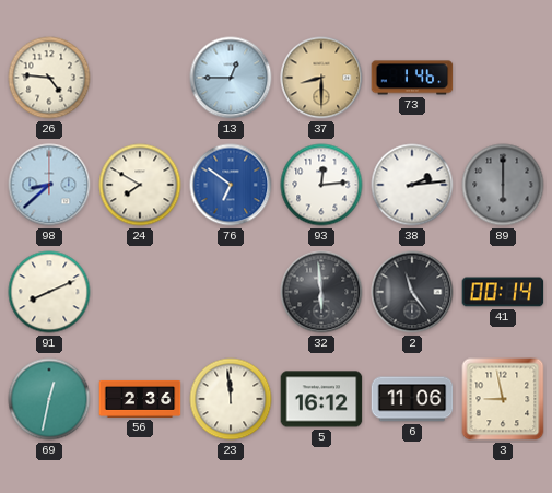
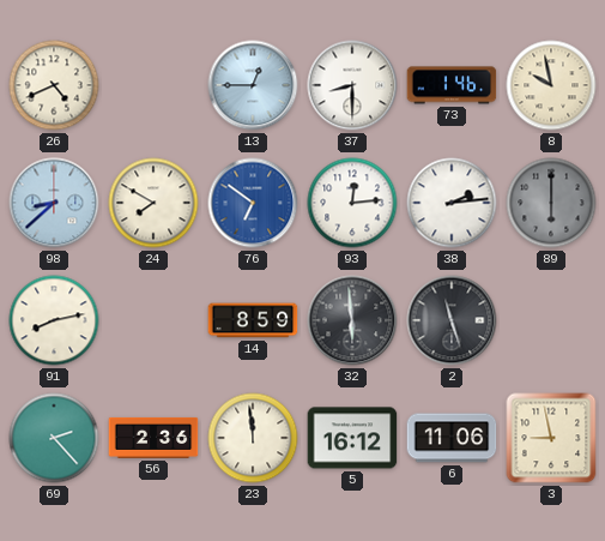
26: 4:46 -> 4:41 (54, 85)
37 dial: champagne -> white (352, 85)
8: none -> 9:58 (551, 85)
91: 8:11 -> 8:13 (54, 320)
14: none -> 8:59 (253, 320)
2: 11:24 -> 11:27 (452, 320)
41: 00:14 -> none (503, 292)
69: 12:32 -> 2:23 (54, 438)
